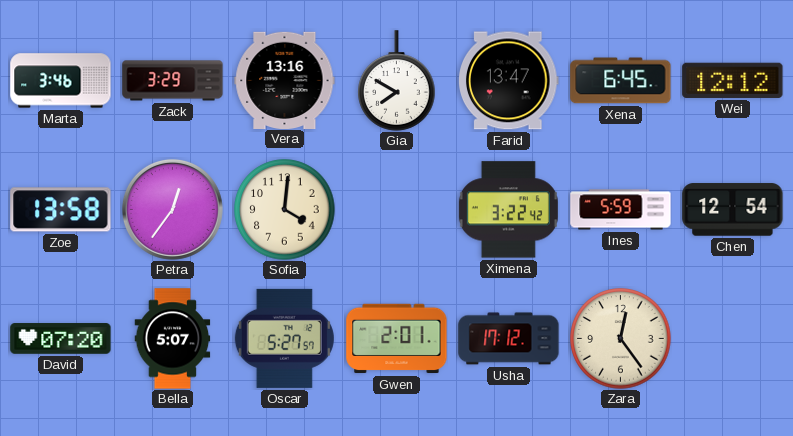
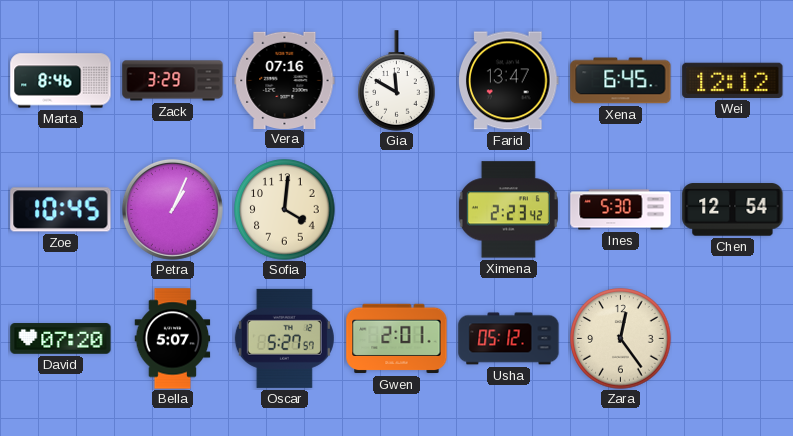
Marta: 3:46 -> 8:46 (61, 81)
Vera: 13:16 -> 07:16 (285, 80)
Gia: 7:50 -> 11:50 (397, 81)
Zoe: 13:58 -> 10:45 (61, 210)
Petra: 12:36 -> 1:04 (172, 209)
Ximena: 3:22 -> 2:23 (508, 210)
Ines: 5:59 -> 5:30 (621, 210)
Usha: 17:12 -> 05:12 (509, 339)
